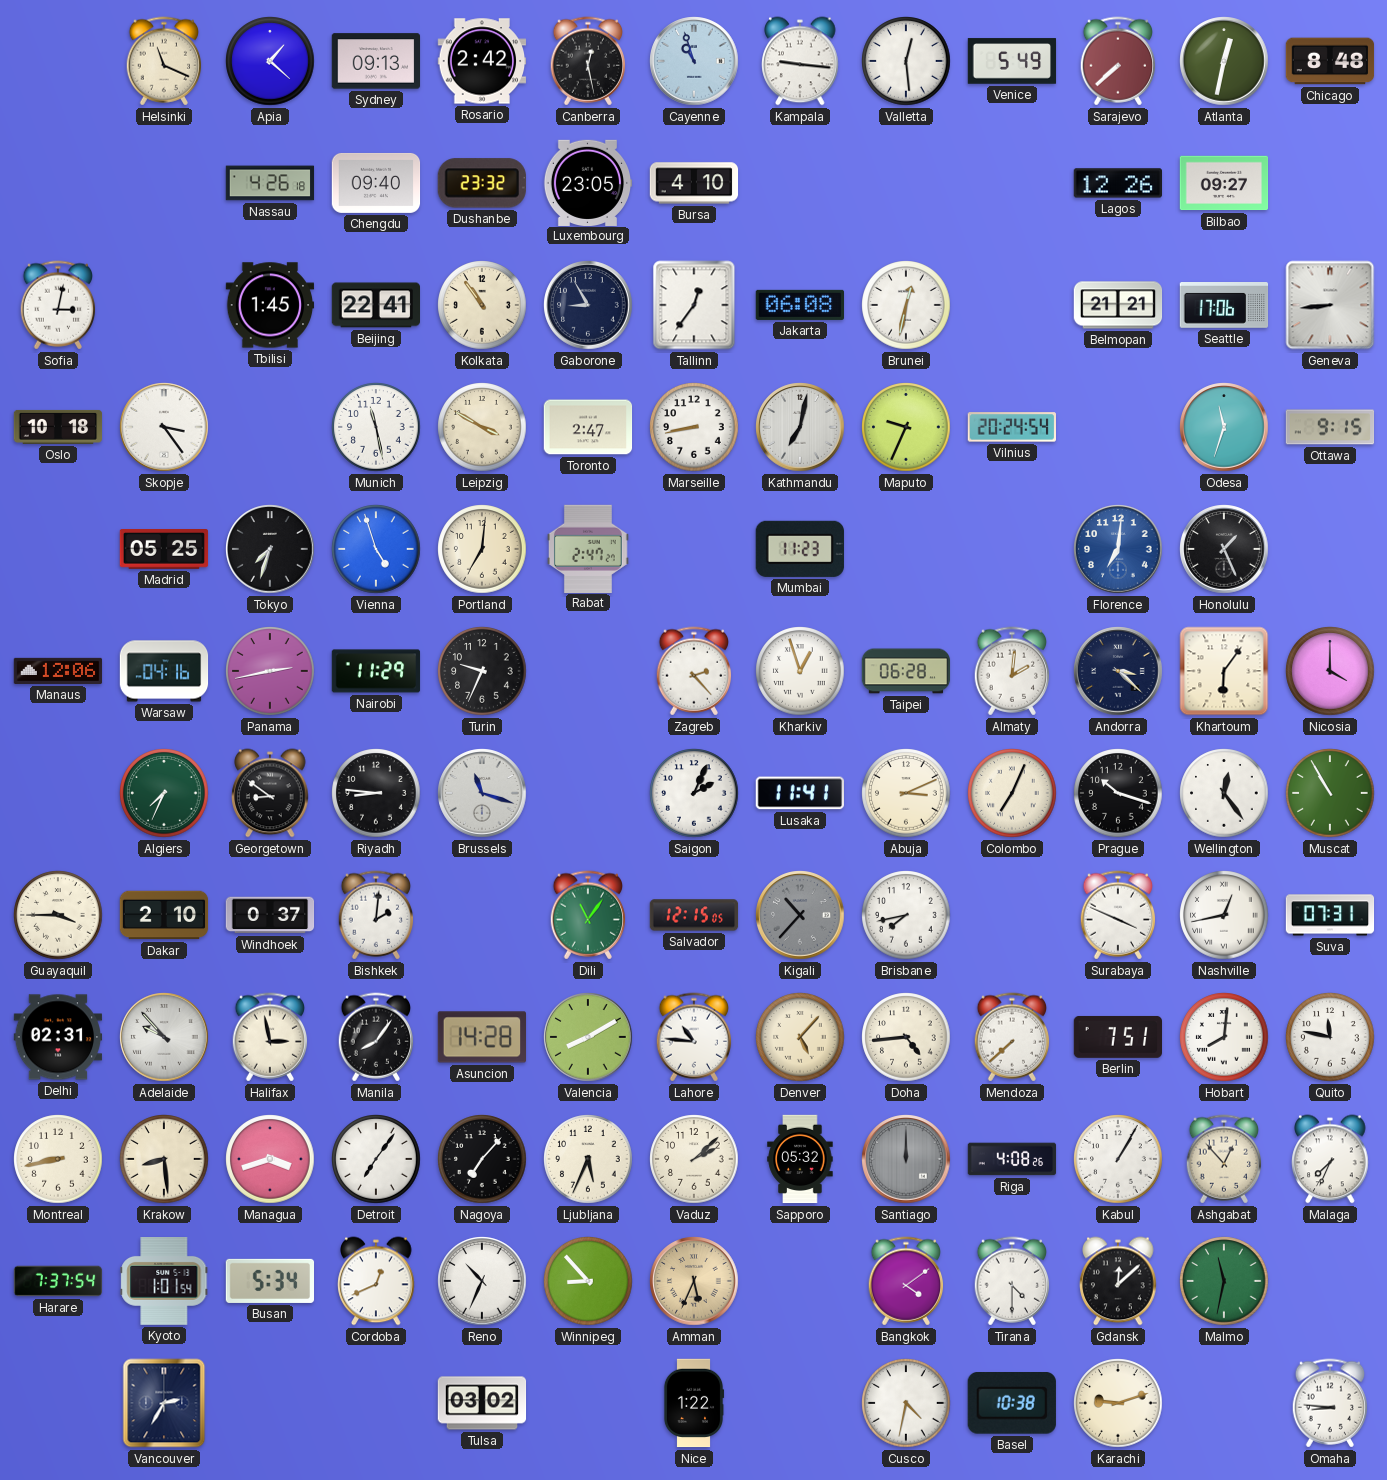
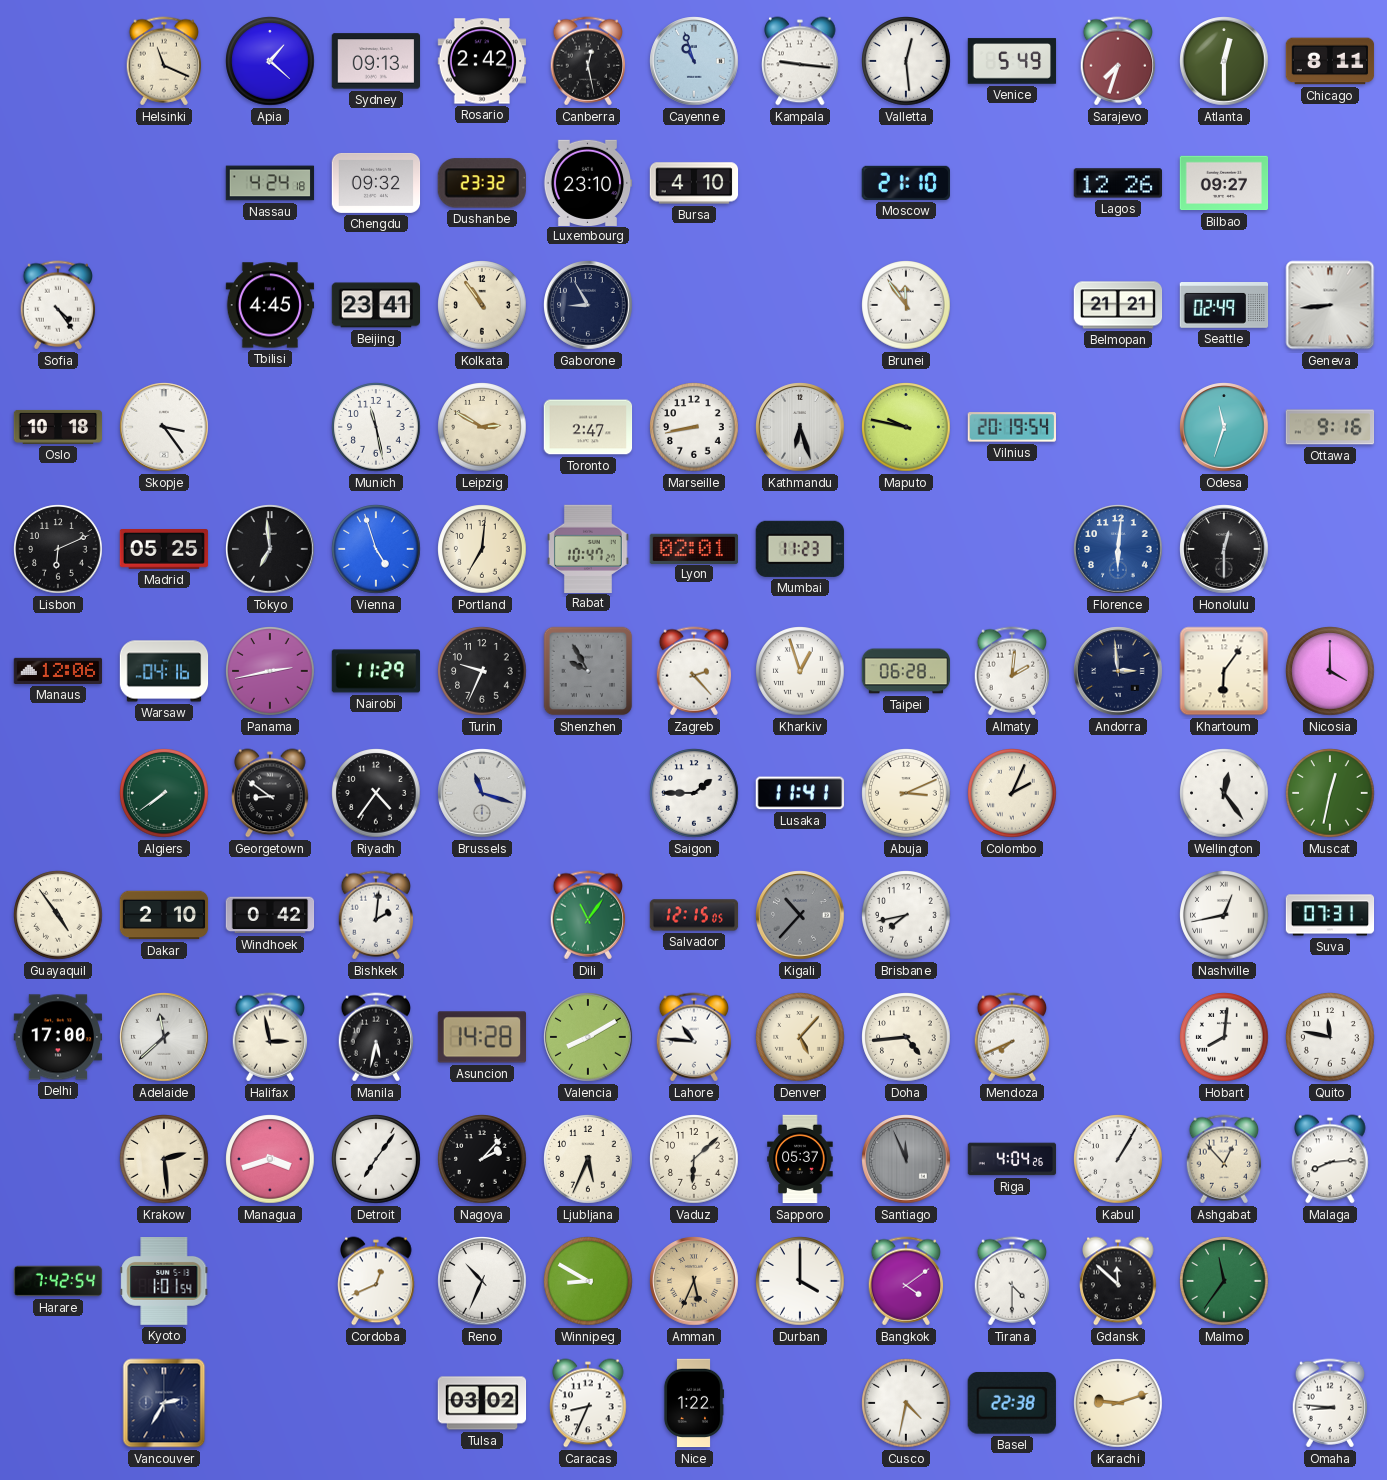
Sarajevo: 7:38 -> 7:33 (1118, 61)
Atlanta: 12:32 -> 12:30 (1224, 61)
Chicago: 8:48 -> 8:11 (1330, 61)
Nassau: 4:26 -> 4:24 (270, 183)
Chengdu: 09:40 -> 09:32 (376, 183)
Luxembourg: 23:05 -> 23:10 (588, 182)
Moscow: none -> 21:10 (906, 183)
Sofia: 3:02 -> 4:24 (58, 305)
Tbilisi: 1:45 -> 4:45 (270, 305)
Beijing: 22:41 -> 23:41 (376, 305)
Tallinn: 12:36 -> none (694, 305)
Jakarta: 06:08 -> none (799, 305)
Brunei: 12:32 -> 11:54 (906, 305)
Seattle: 17:06 -> 02:49 (1224, 306)
Leipzig: 3:50 -> 2:50 (482, 427)
Kathmandu: 7:02 -> 6:27 (800, 427)
Maputo: 9:34 -> 9:47 (906, 427)
Vilnius: 20:24 -> 20:19 (1011, 427)
Ottawa: 9:15 -> 9:16 (1330, 427)
Lisbon: none -> 6:11 (58, 549)
Tokyo: 7:33 -> 6:59 (270, 549)
Rabat: 2:47 -> 10:47 (588, 548)
Lyon: none -> 02:01 (693, 548)
Florence: 7:01 -> 6:01 (1118, 549)
Honolulu: 1:26 -> 12:30 (1224, 549)
Shenzhen: none -> 9:55 (588, 671)
Andorra: 3:22 -> 2:59 (1118, 671)
Algiers: 7:34 -> 7:39 (164, 793)
Riyadh: 8:46 -> 4:36 (376, 793)
Saigon: 2:04 -> 1:45 (694, 793)
Colombo: 7:04 -> 2:04 (1012, 793)
Prague: 10:18 -> none (1118, 793)
Muscat: 10:55 -> 12:32 (1330, 793)
Guayaquil: 3:45 -> 4:54 (58, 915)
Windhoek: 0:37 -> 0:42 (270, 915)
Surabaya: 3:49 -> none (1118, 915)
Delhi: 02:31 -> 17:00 (58, 1037)
Adelaide: 9:53 -> 11:38 (164, 1037)
Manila: 8:06 -> 5:32 (376, 1037)
Mendoza: 7:38 -> 7:41 (1012, 1037)
Berlin: 7:51 -> none (1118, 1037)
Montreal: 8:43 -> none (58, 1159)
Krakow: 8:29 -> 2:29 (164, 1159)
Nagoya: 7:07 -> 2:07 (482, 1159)
Vaduz: 2:08 -> 6:08 (694, 1159)
Sapporo: 05:32 -> 05:37 (800, 1159)
Santiago: 12:00 -> 11:56 (906, 1159)
Riga: 4:08 -> 4:04 (1012, 1159)
Malaga: 7:34 -> 8:14 (1330, 1159)
Harare: 7:37 -> 7:42 (58, 1281)
Busan: 5:34 -> none (270, 1281)
Winnipeg: 8:53 -> 8:50 (588, 1281)
Durban: none -> 4:00 (800, 1281)
Gdansk: 12:08 -> 11:52 (1118, 1281)
Malmo: 11:32 -> 11:36 (1224, 1281)
Caracas: none -> 8:34 (588, 1403)
Basel: 10:38 -> 22:38 (1012, 1404)
